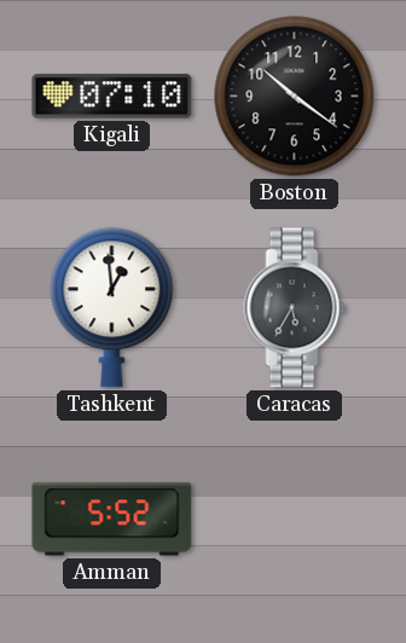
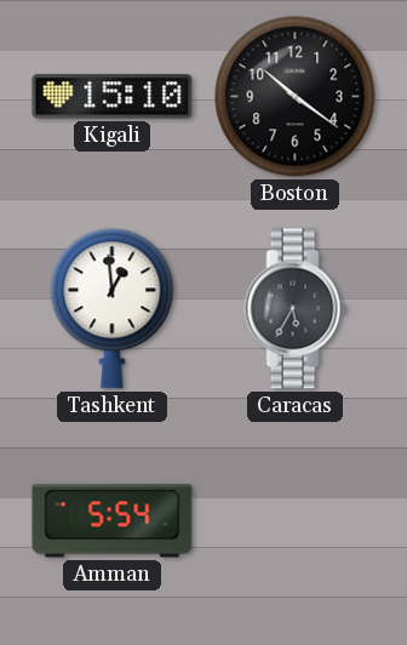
Kigali: 07:10 -> 15:10 (113, 97)
Amman: 5:52 -> 5:54 (113, 521)
